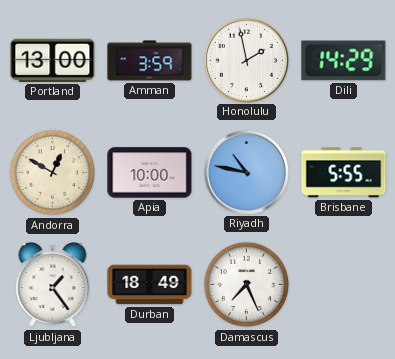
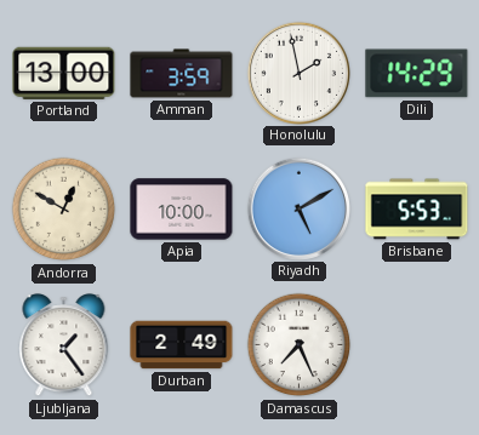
Riyadh: 10:47 -> 5:10 (298, 208)
Brisbane: 5:55 -> 5:53 (417, 210)
Durban: 18:49 -> 2:49 (182, 345)
